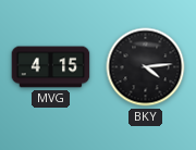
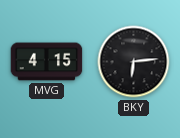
BKY: 4:14 -> 6:14 (134, 62)
